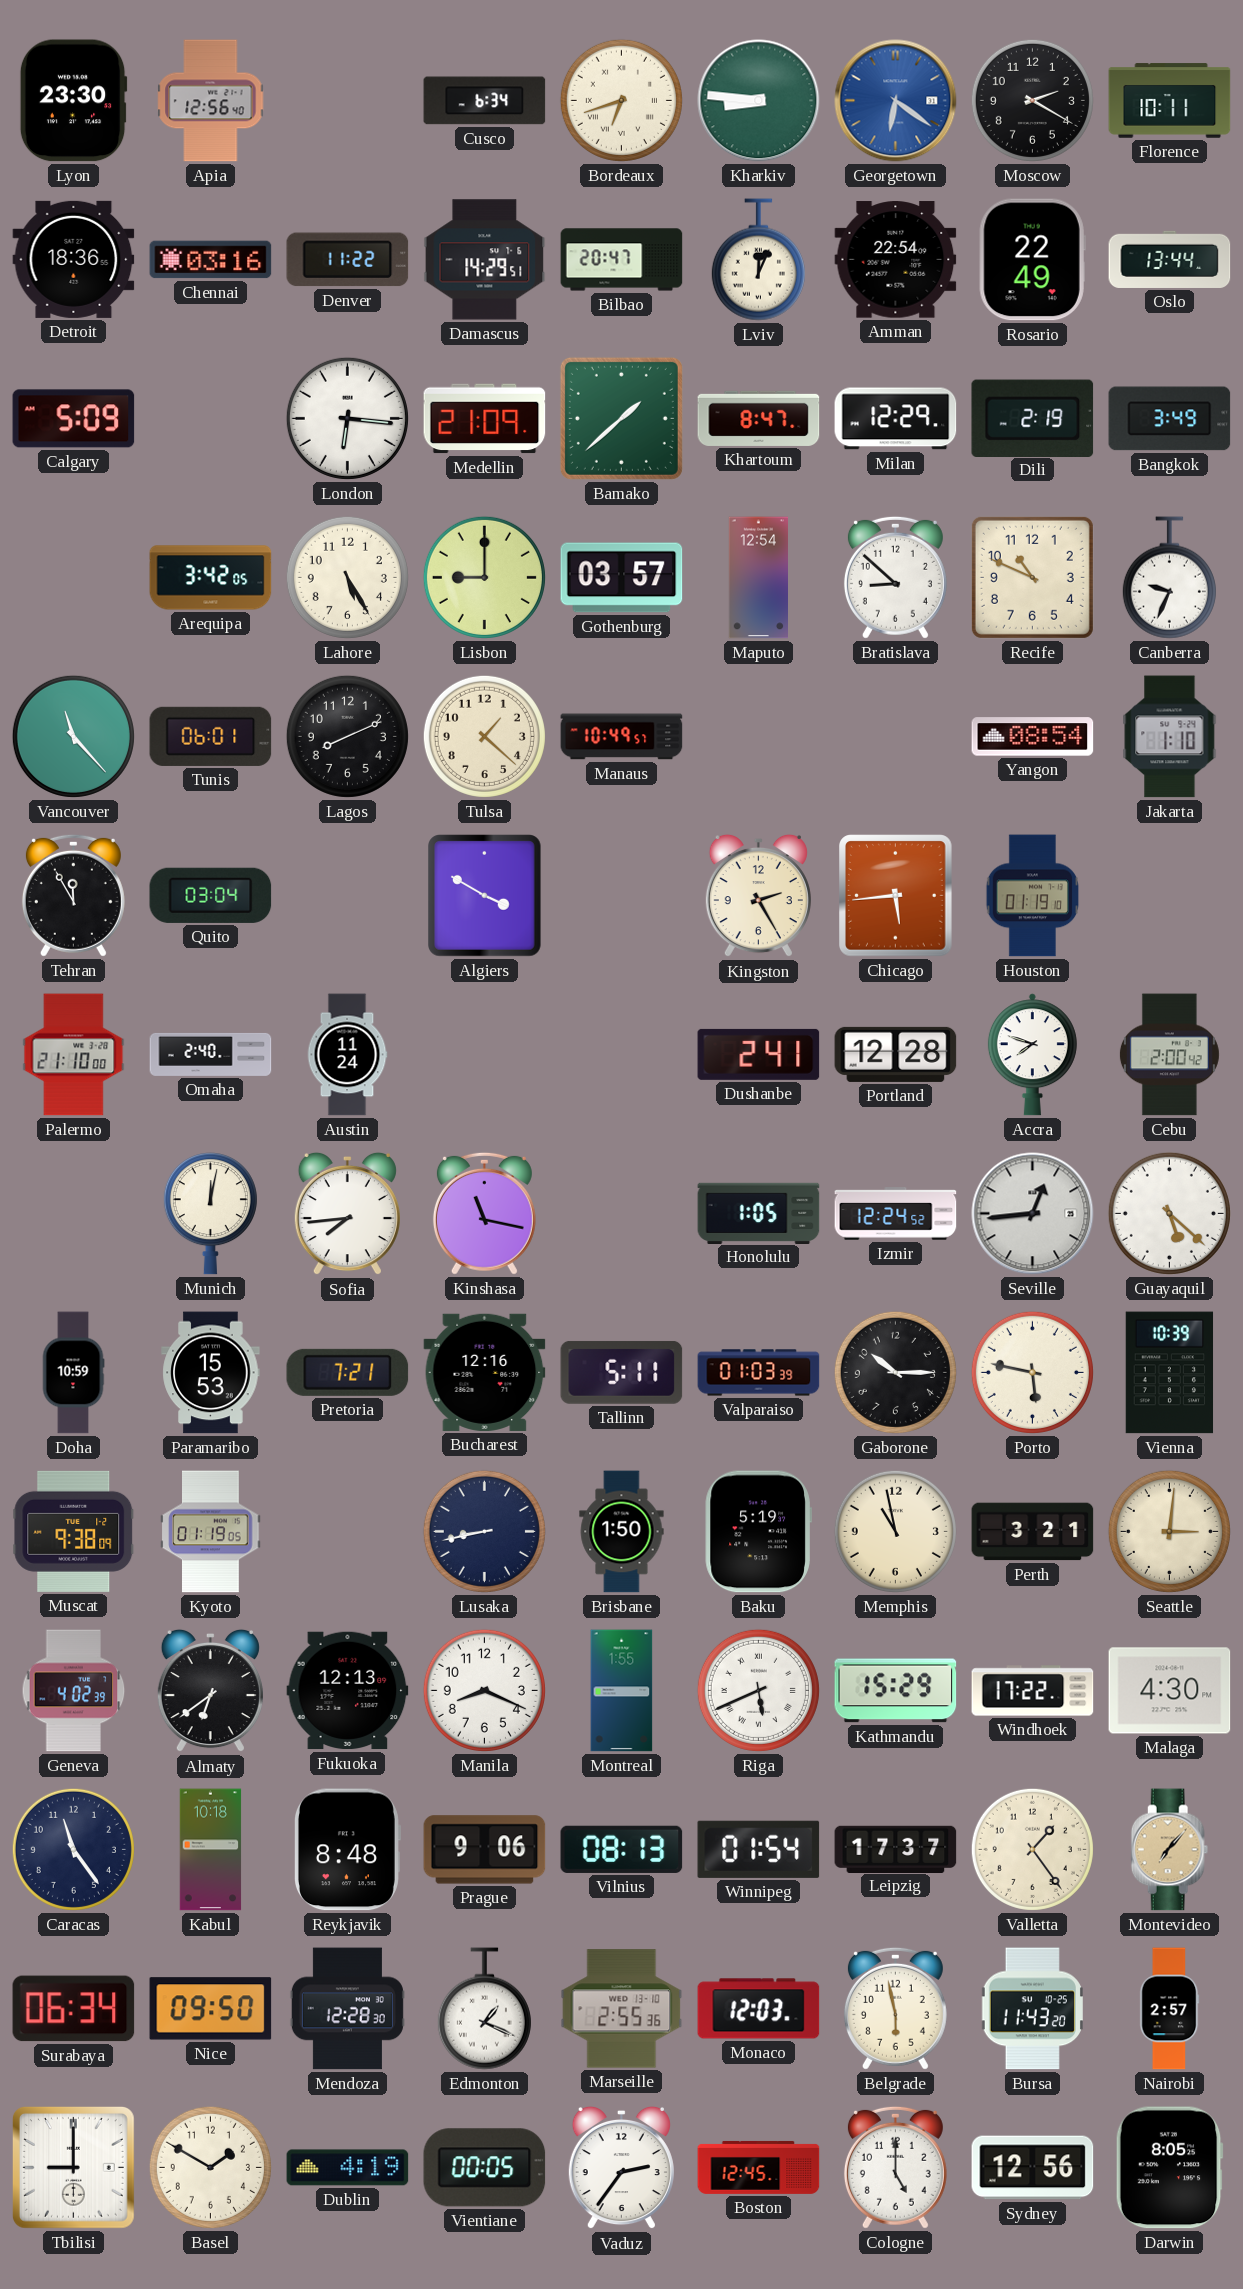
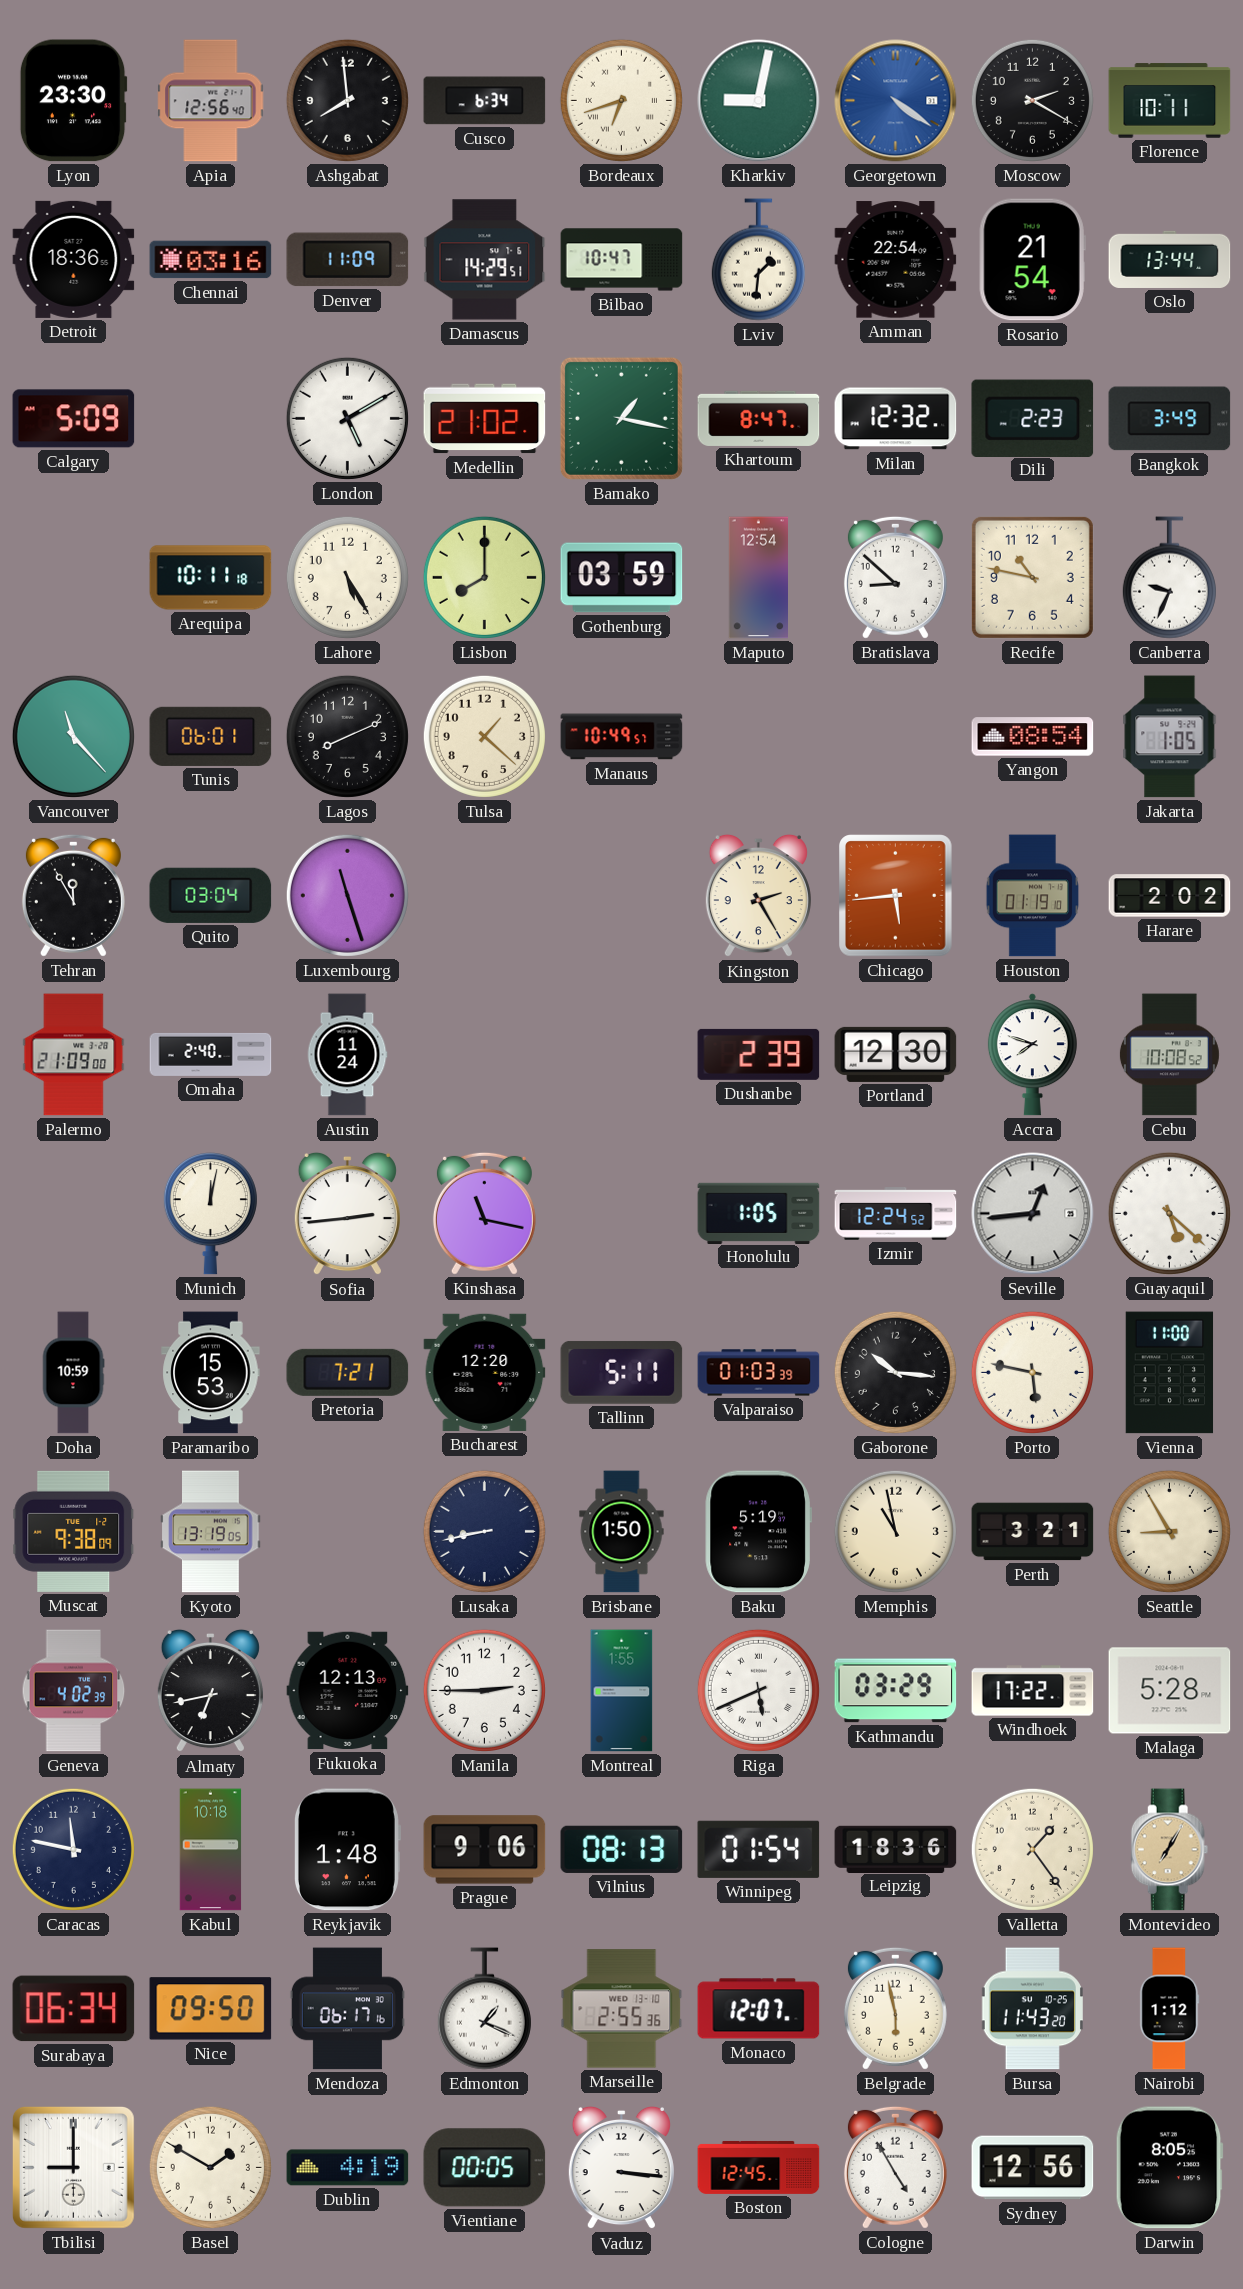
Ashgabat: none -> 7:59 (347, 100)
Kharkiv: 8:46 -> 9:02 (759, 101)
Georgetown: 6:21 -> 4:21 (896, 101)
Denver: 11:22 -> 11:09 (348, 260)
Bilbao: 20:47 -> 10:47 (622, 260)
Lviv: 12:04 -> 1:31 (758, 260)
Rosario: 22:49 -> 21:54 (1032, 260)
London: 6:16 -> 5:10 (347, 418)
Medellin: 21:09 -> 21:02 (485, 419)
Bamako: 1:38 -> 1:17 (621, 418)
Milan: 12:29 -> 12:32 (896, 419)
Dili: 2:19 -> 2:23 (1033, 418)
Arequipa: 3:42 -> 10:11 (211, 578)
Lisbon: 9:00 -> 8:00 (484, 577)
Gothenburg: 03:57 -> 03:59 (622, 578)
Recife: 10:49 -> 10:47 (1032, 577)
Jakarta: 1:10 -> 1:05 (1170, 737)
Luxembourg: none -> 11:27 (347, 895)
Algiers: 3:50 -> none (485, 896)
Harare: none -> 2:02 (1170, 896)
Palermo: 21:10 -> 21:09 (74, 1055)
Dushanbe: 2:41 -> 2:39 (759, 1054)
Portland: 12:28 -> 12:30 (896, 1054)
Cebu: 2:00 -> 10:08 (1169, 1055)
Sofia: 7:44 -> 2:44 (347, 1214)
Bucharest: 12:16 -> 12:20 (485, 1372)
Gaborone: 10:15 -> 10:16 (895, 1372)
Vienna: 10:39 -> 11:00 (1170, 1373)
Kyoto: 01:19 -> 13:19 (211, 1532)
Seattle: 3:01 -> 8:55 (1169, 1531)
Almaty: 6:39 -> 6:43 (210, 1691)
Manila: 8:19 -> 2:45 (484, 1690)
Kathmandu: 15:29 -> 03:29 (896, 1691)
Malaga: 4:30 -> 5:28 (1170, 1691)
Caracas: 11:24 -> 11:47 (73, 1849)
Reykjavik: 8:48 -> 1:48 (348, 1850)
Leipzig: 17:37 -> 18:36 (896, 1849)
Montevideo: 7:07 -> 7:05 (1170, 1850)
Mendoza: 12:28 -> 06:17 (347, 2009)
Monaco: 12:03 -> 12:07 (759, 2009)
Nairobi: 2:57 -> 1:12 (1170, 2009)
Vaduz: 2:36 -> 3:16 (621, 2168)
Cologne: 5:00 -> 4:55 (895, 2167)
